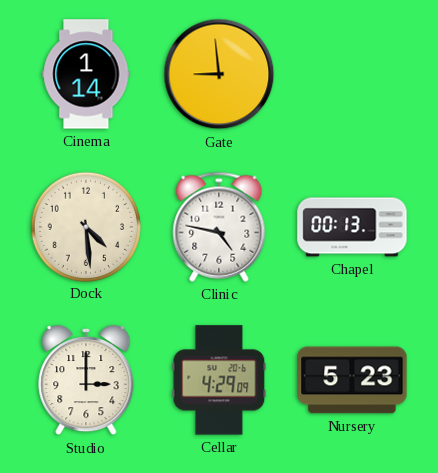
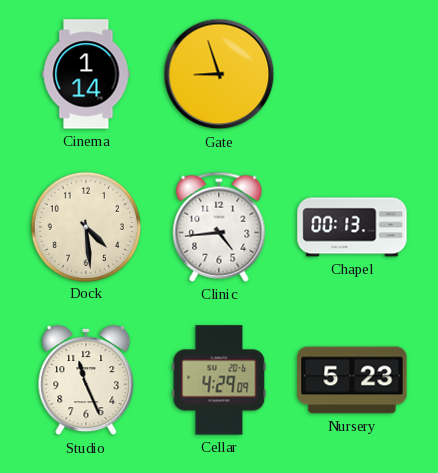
Gate: 8:59 -> 8:57 (219, 74)
Clinic: 4:47 -> 4:44 (219, 227)
Studio: 3:00 -> 11:26 (86, 380)
